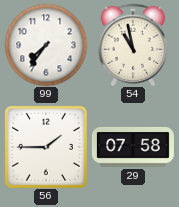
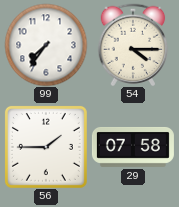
54: 10:58 -> 4:15 (133, 45)
